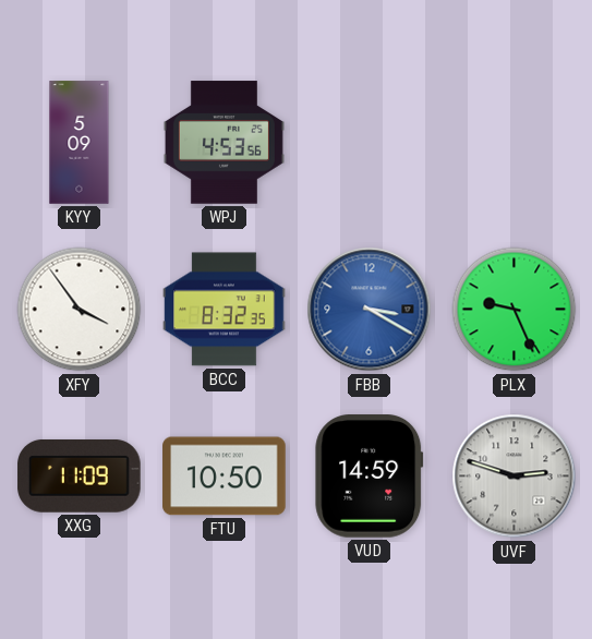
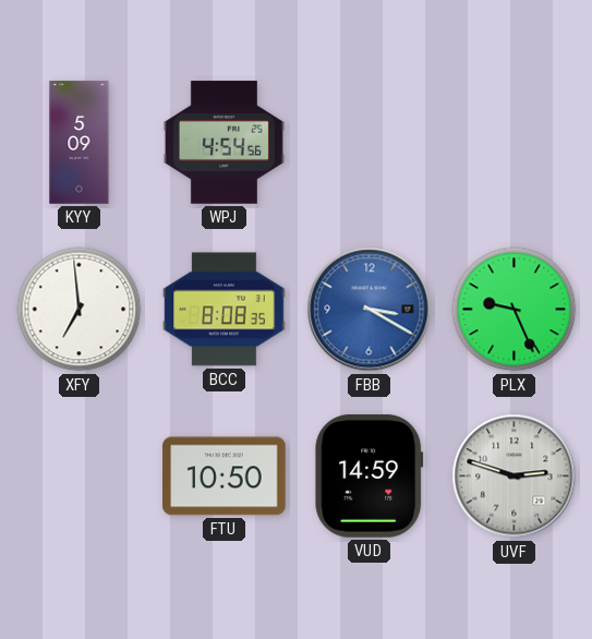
WPJ: 4:53 -> 4:54 (223, 143)
XFY: 3:54 -> 6:59 (80, 310)
BCC: 8:32 -> 8:08 (225, 310)
XXG: 11:09 -> none (80, 475)
